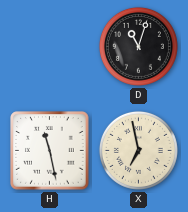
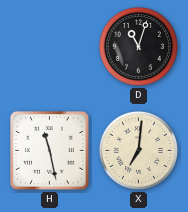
X: 6:58 -> 7:01 (138, 150)
